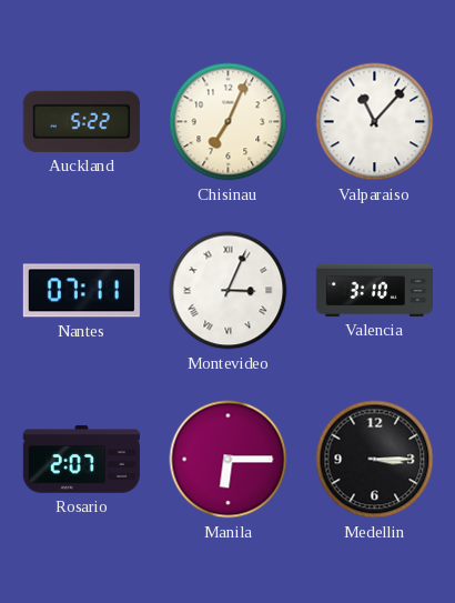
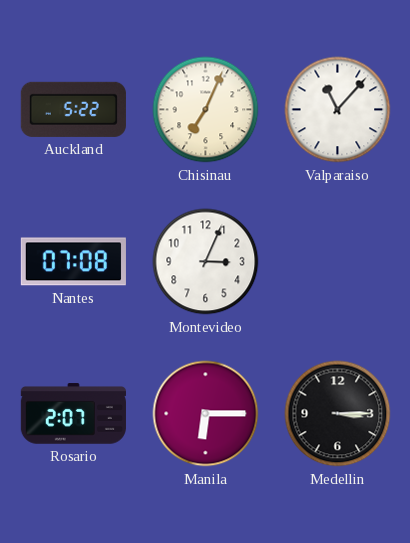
Nantes: 07:11 -> 07:08 (73, 262)
Montevideo numerals: Roman -> Arabic (206, 262)
Valencia: 3:10 -> none (374, 290)
